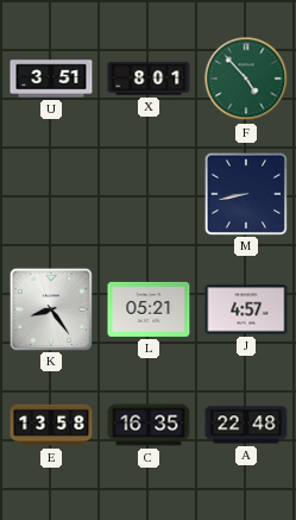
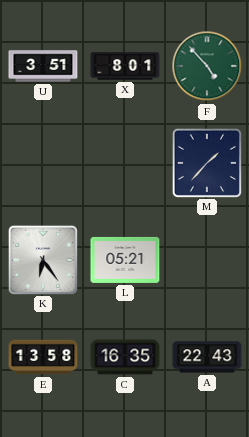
M: 8:43 -> 1:37 (206, 162)
K: 8:24 -> 6:24 (42, 259)
J: 4:57 -> none (246, 309)
A: 22:48 -> 22:43 (207, 357)
